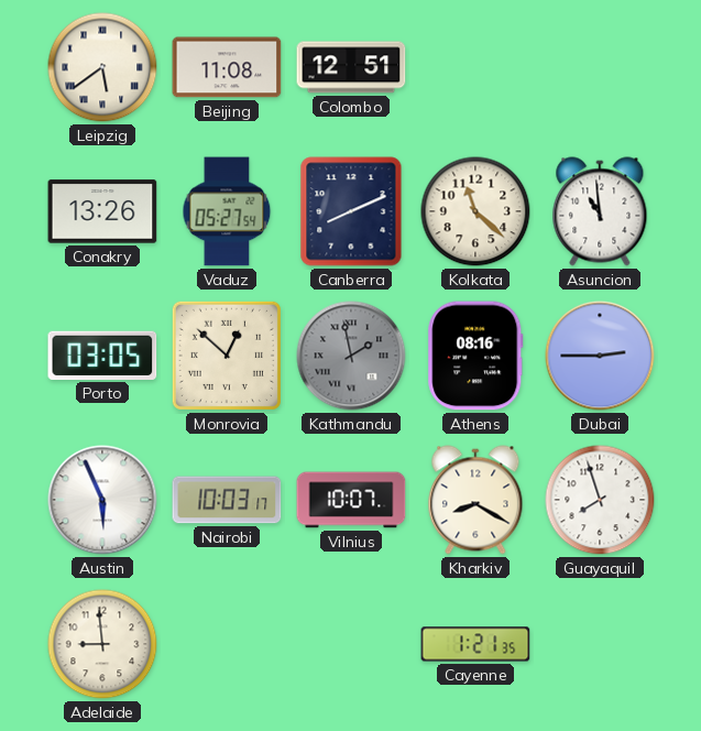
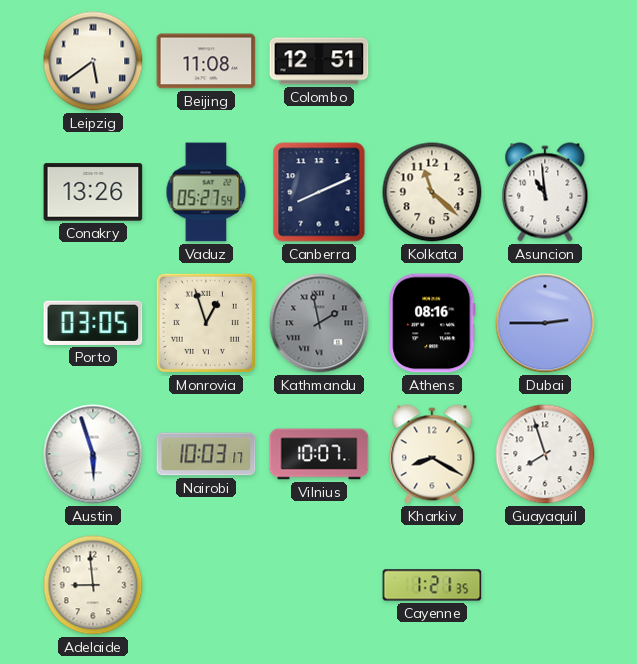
Monrovia: 12:52 -> 12:57 (206, 323)
Austin: 5:56 -> 5:57 (93, 454)
